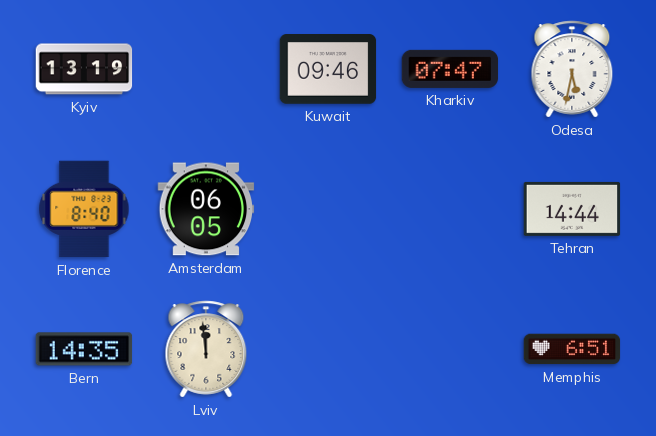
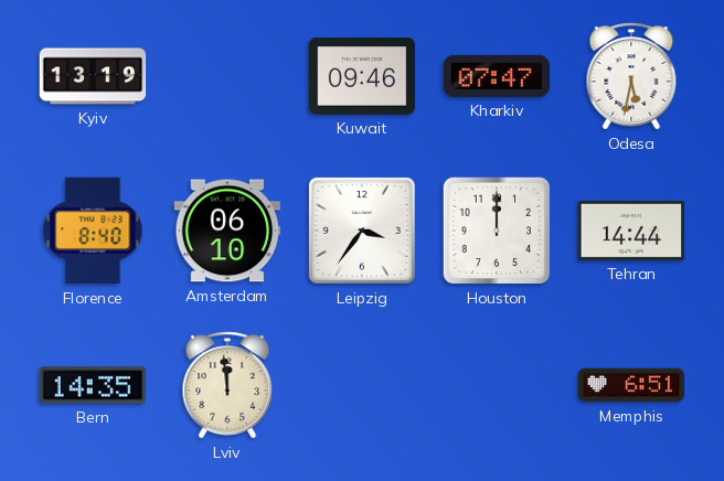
Amsterdam: 06:05 -> 06:10 (227, 231)
Leipzig: none -> 3:36 (362, 231)
Houston: none -> 12:00 (497, 231)
